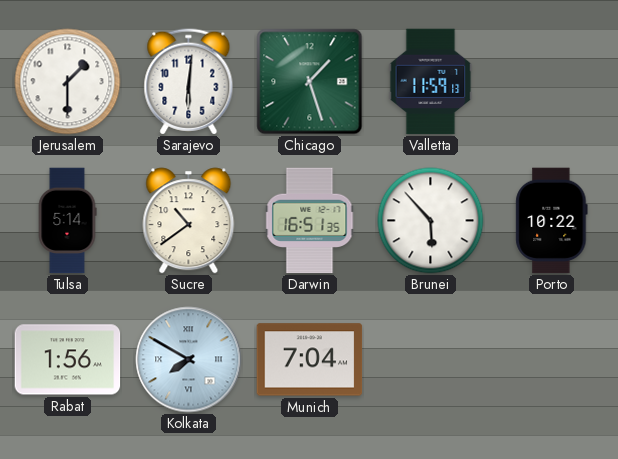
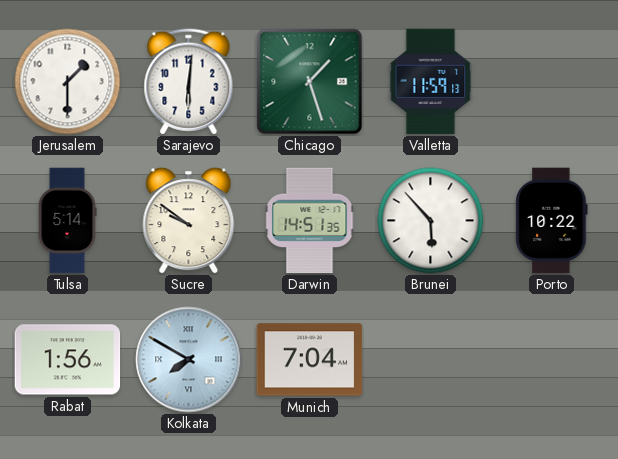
Sucre: 10:39 -> 9:51 (189, 221)
Darwin: 16:51 -> 14:51 (310, 221)
